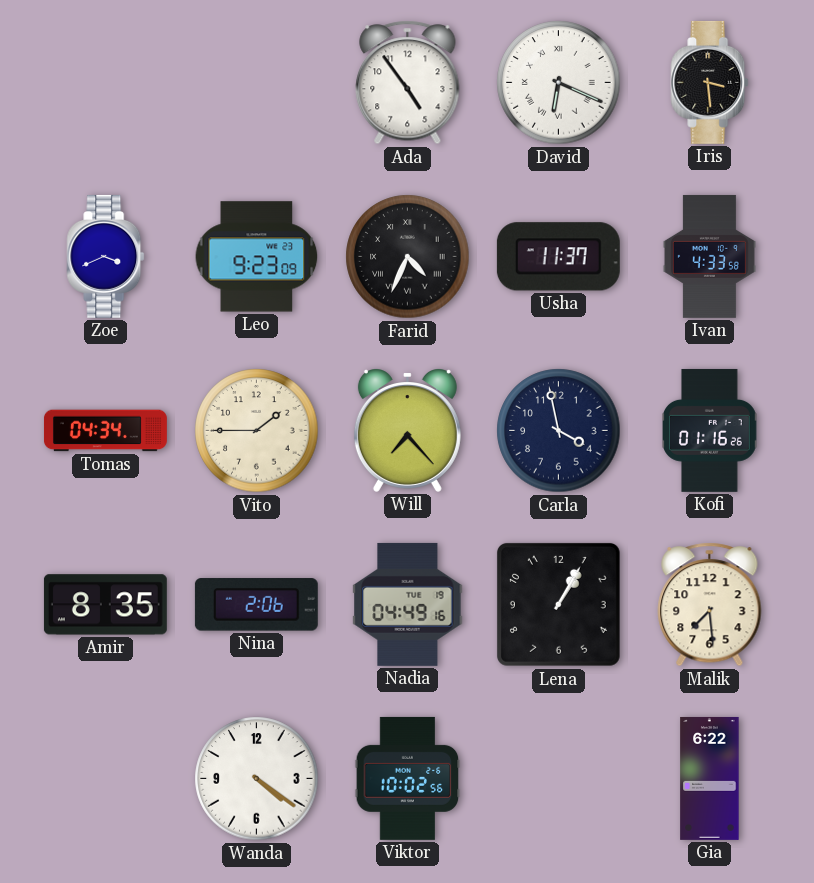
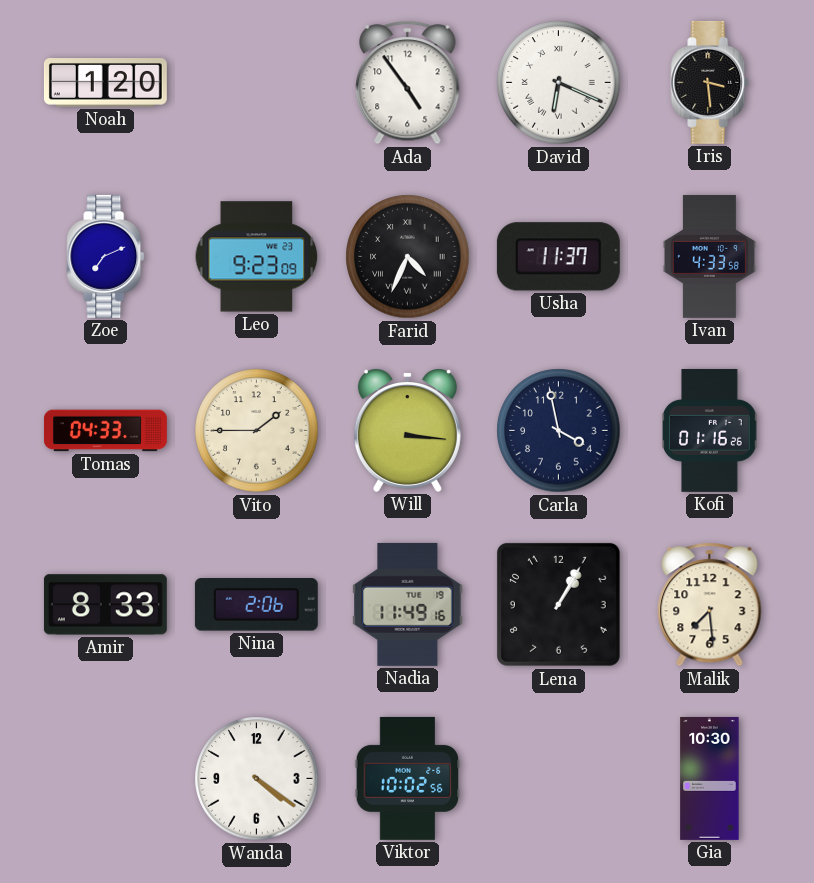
Noah: none -> 1:20 (105, 83)
Zoe: 3:41 -> 7:11 (106, 256)
Tomas: 04:34 -> 04:33 (105, 431)
Will: 7:23 -> 3:16 (407, 430)
Amir: 8:35 -> 8:33 (105, 605)
Nadia: 04:49 -> 11:49 (408, 604)
Gia: 6:22 -> 10:30 (710, 778)
